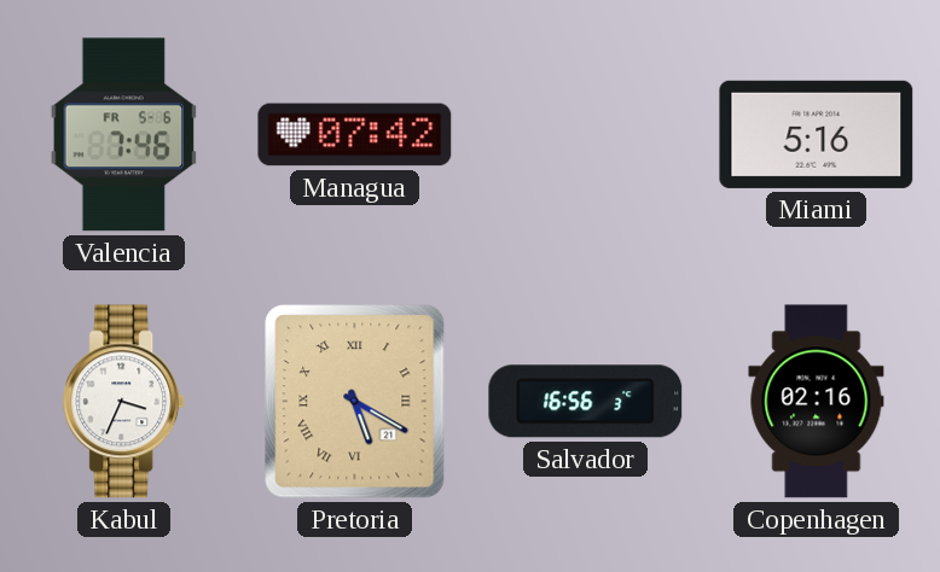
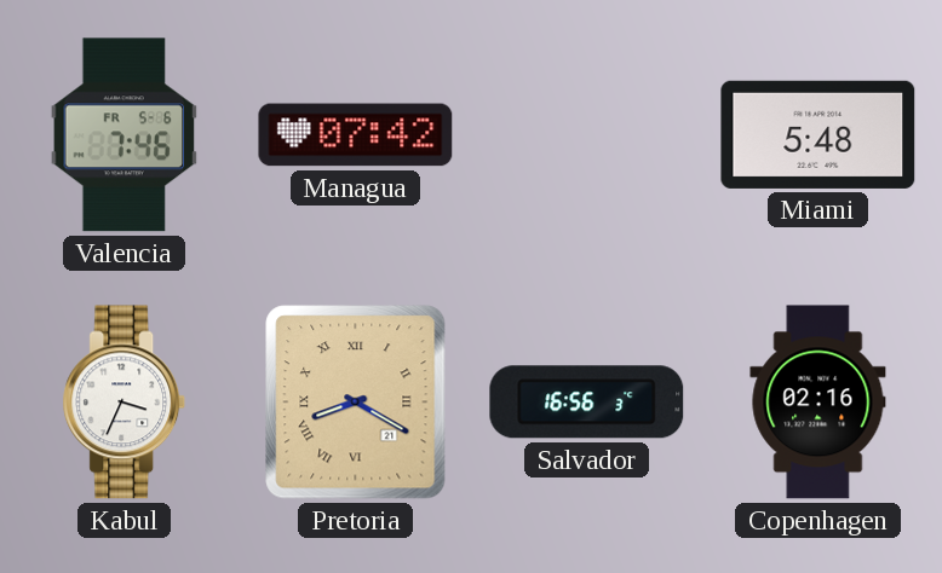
Miami: 5:16 -> 5:48 (818, 134)
Pretoria: 5:20 -> 8:20 (356, 403)
